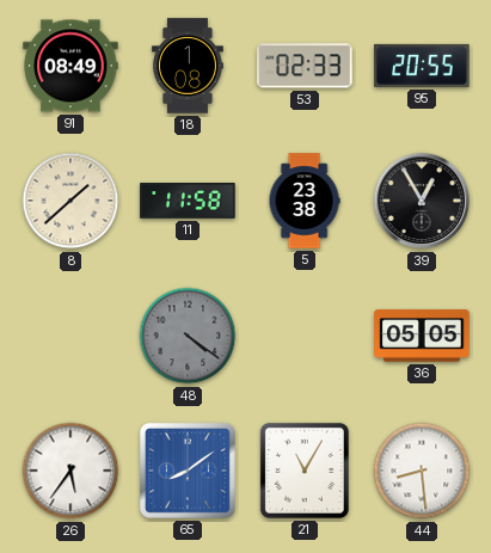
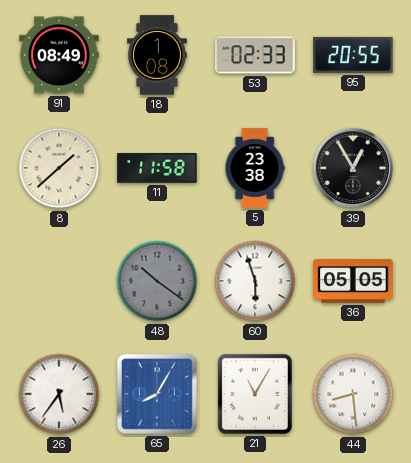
48: 4:21 -> 10:21 (157, 281)
60: none -> 5:57 (255, 281)
65: 8:09 -> 8:05 (157, 394)
